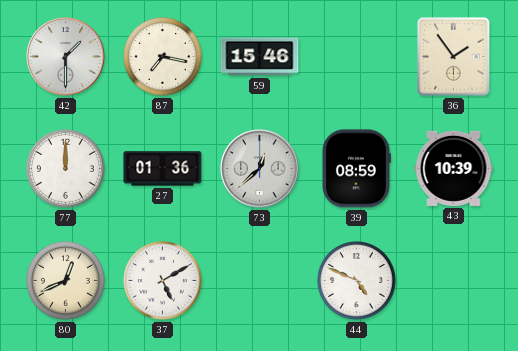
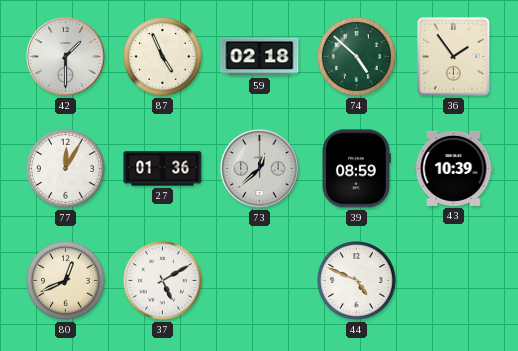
87: 7:17 -> 4:56 (163, 57)
59: 15:46 -> 02:18 (260, 57)
74: none -> 4:52 (357, 57)
77: 12:00 -> 12:05 (66, 169)
